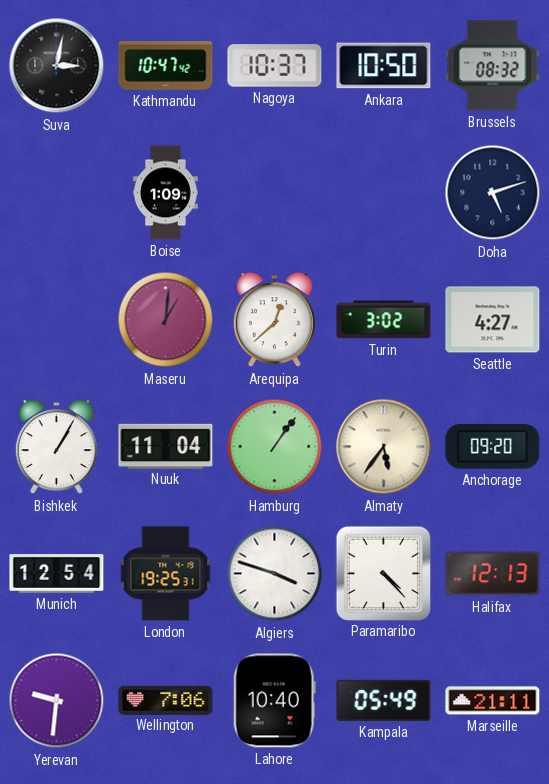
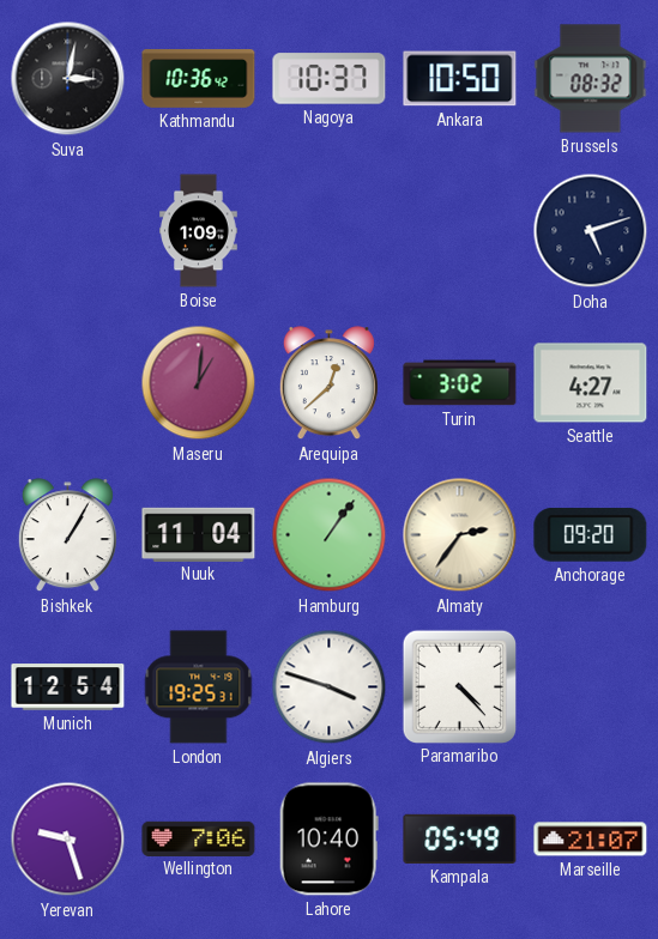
Kathmandu: 10:47 -> 10:36 (199, 79)
Almaty: 5:36 -> 2:36 (460, 535)
Halifax: 12:13 -> none (493, 574)
Yerevan: 9:31 -> 9:27 (68, 840)
Marseille: 21:11 -> 21:07 (591, 840)
